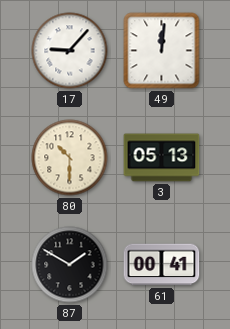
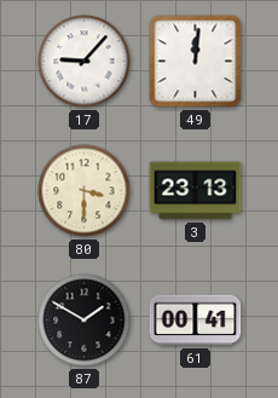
80: 10:30 -> 3:30 (85, 191)
3: 05:13 -> 23:13 (196, 191)
